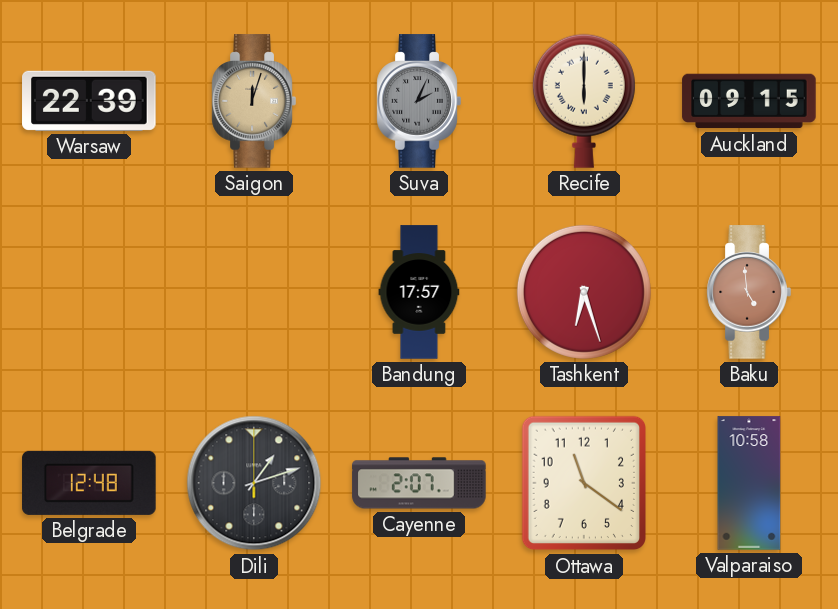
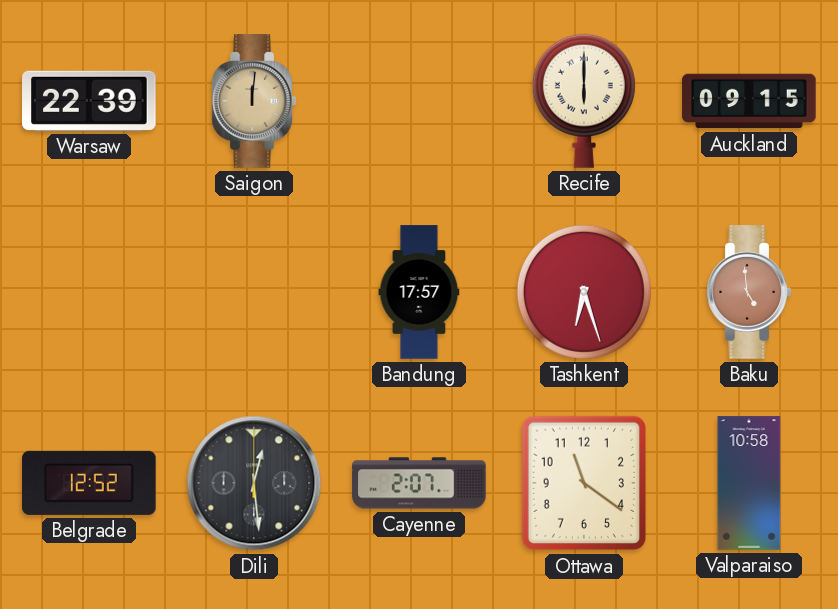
Saigon: 12:03 -> 12:01 (254, 101)
Suva: 2:04 -> none (419, 101)
Belgrade: 12:48 -> 12:52 (89, 483)
Dili: 1:12 -> 12:29 (254, 483)
